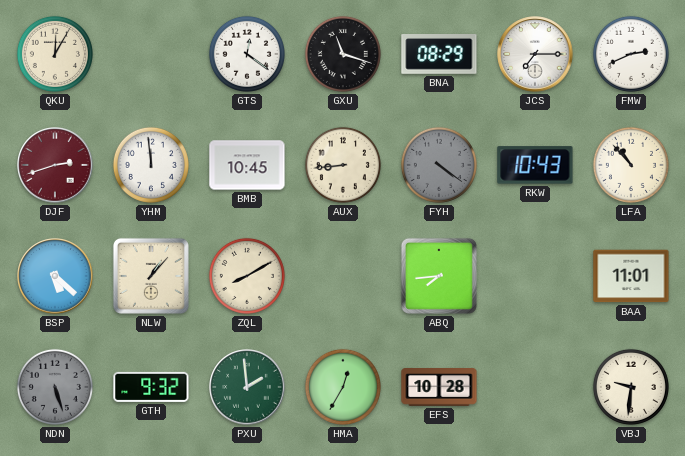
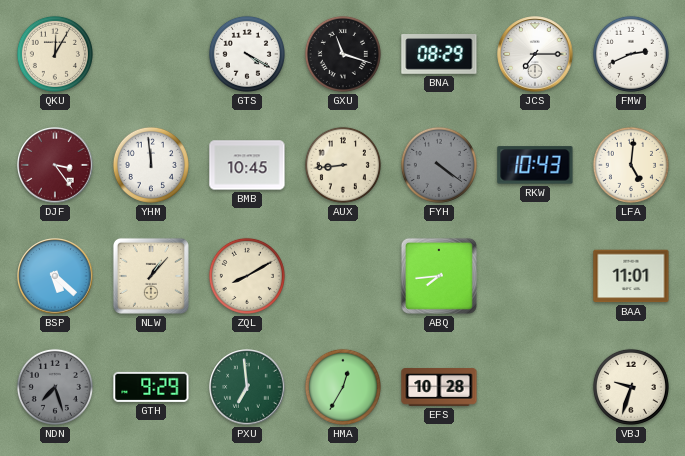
GTS: 12:21 -> 4:20 (247, 54)
DJF: 2:42 -> 3:24 (55, 165)
LFA: 10:53 -> 5:01 (631, 165)
NDN: 5:27 -> 7:27 (55, 387)
GTH: 9:32 -> 9:29 (151, 387)
PXU: 1:59 -> 6:59 (247, 387)
VBJ: 9:31 -> 9:33 (631, 387)
